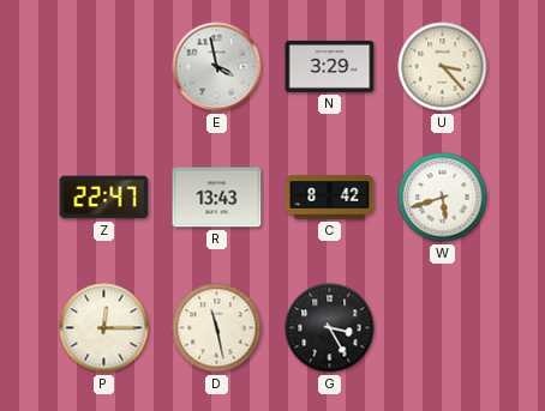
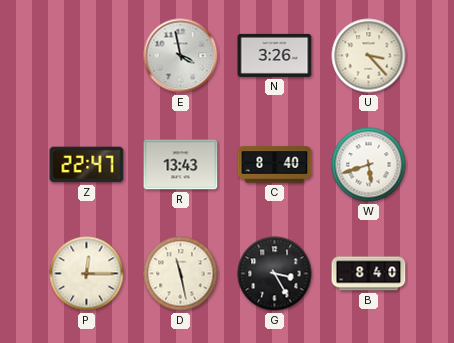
N: 3:29 -> 3:26 (275, 55)
C: 8:42 -> 8:40 (275, 165)
B: none -> 8:40 (369, 274)
